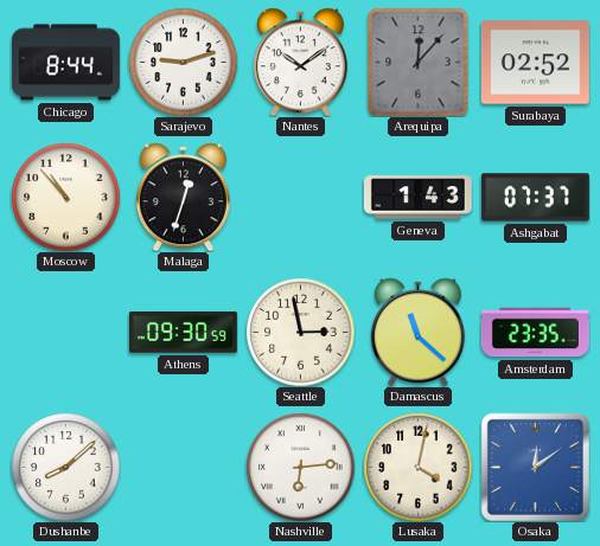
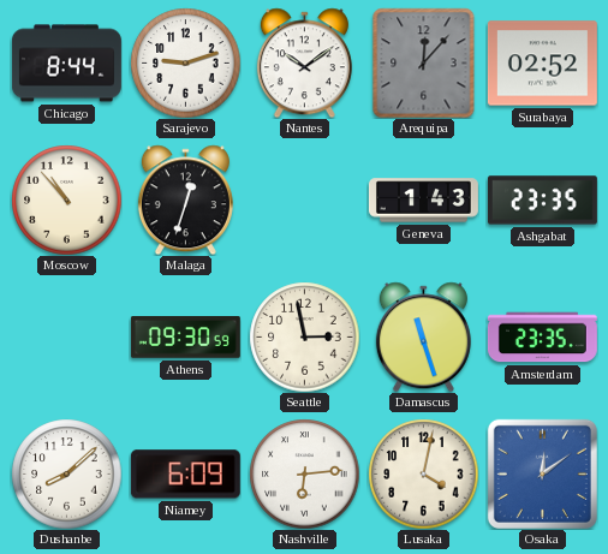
Ashgabat: 07:37 -> 23:35 (542, 201)
Damascus: 11:22 -> 11:27 (423, 336)
Niamey: none -> 6:09 (185, 475)
